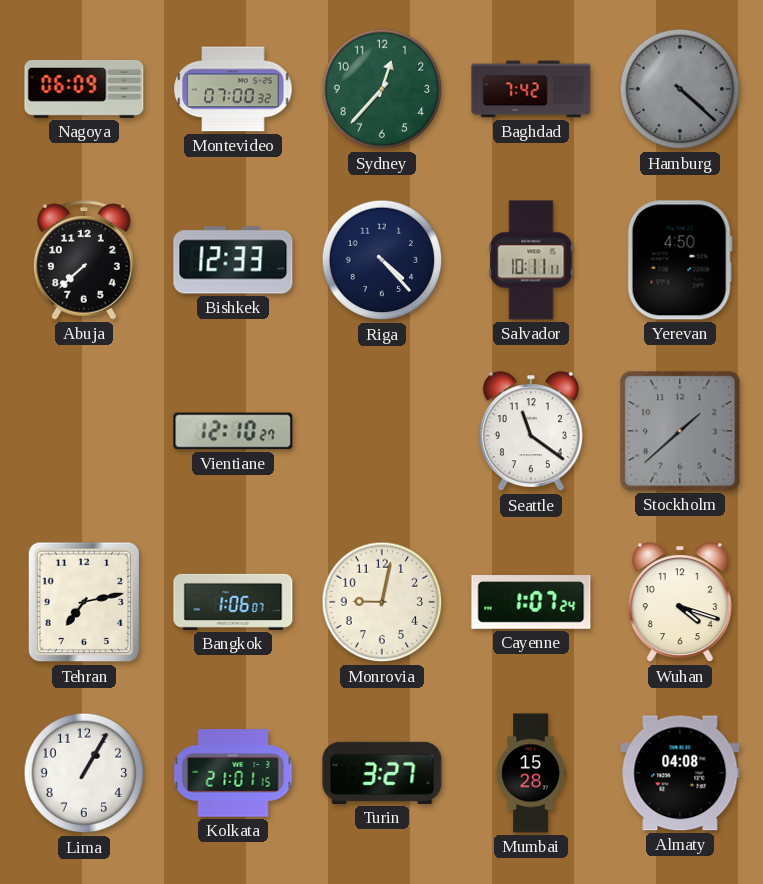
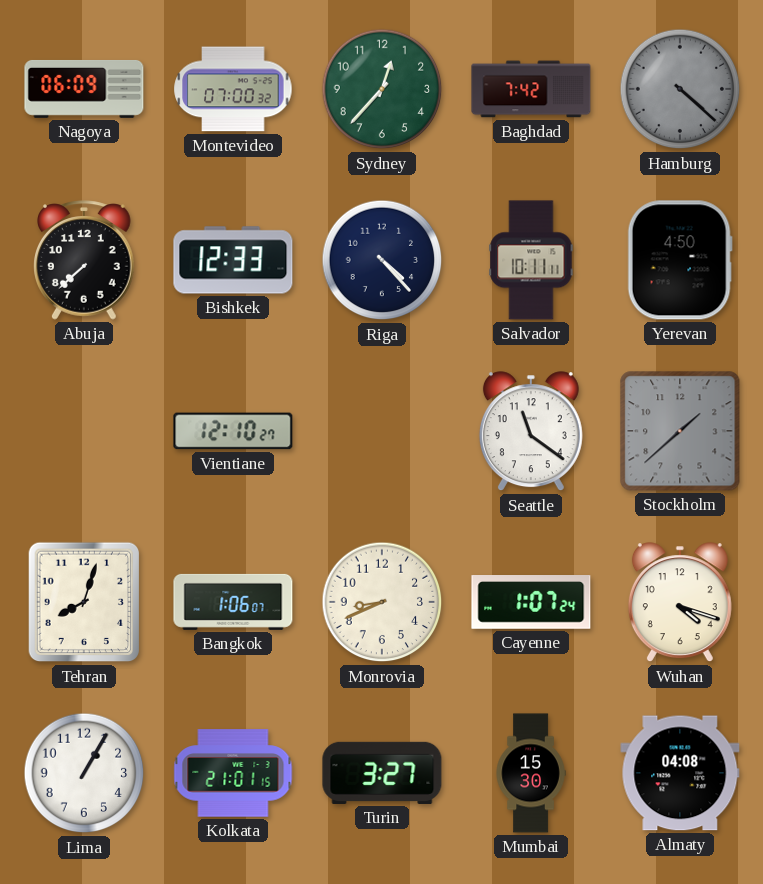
Tehran: 7:13 -> 8:03 (84, 602)
Monrovia: 9:02 -> 8:41 (382, 602)
Mumbai: 15:28 -> 15:30 (531, 773)
